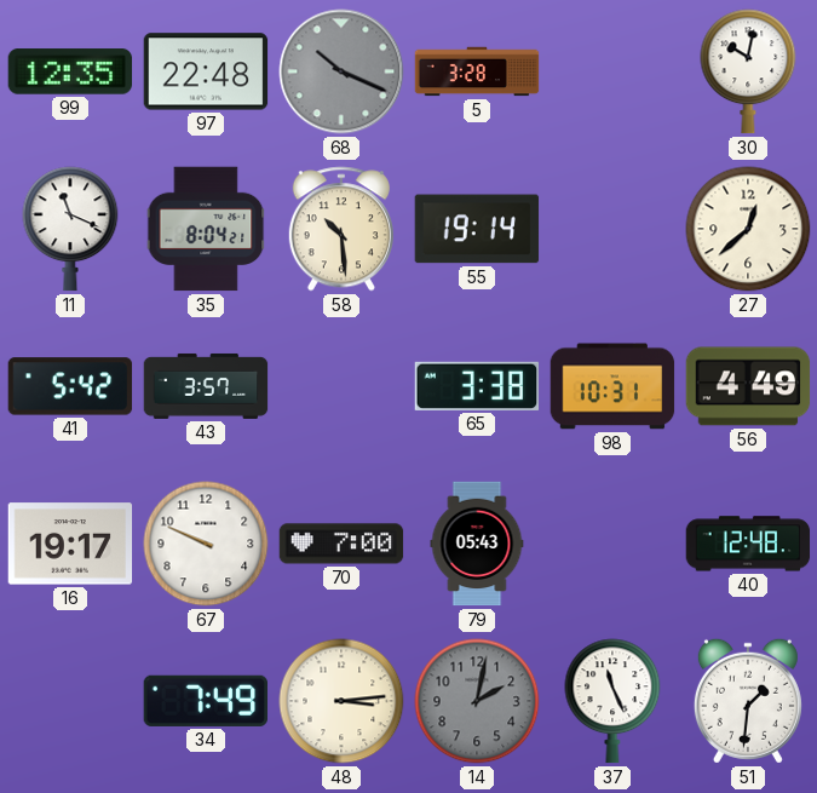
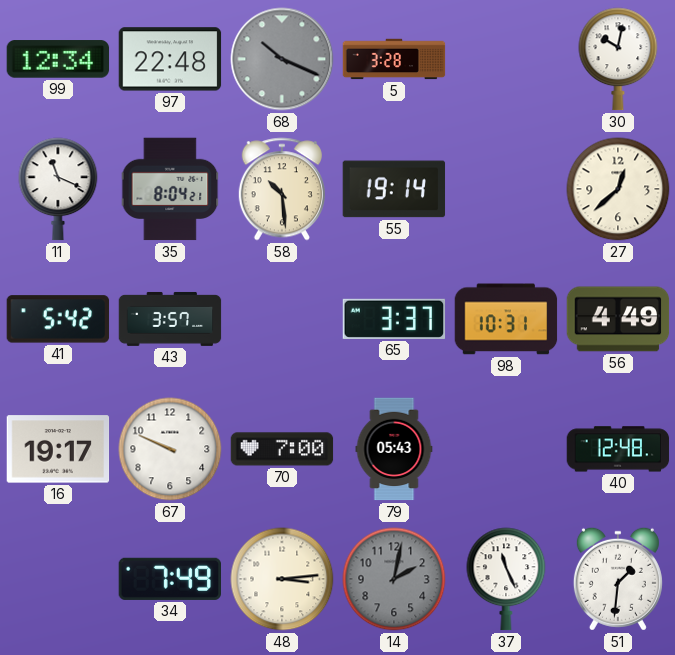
99: 12:35 -> 12:34 (58, 59)
65: 3:38 -> 3:37 (394, 319)
